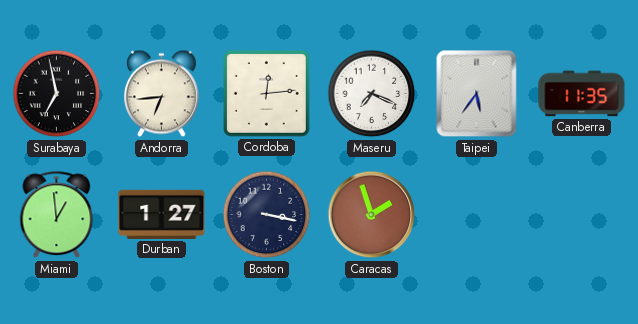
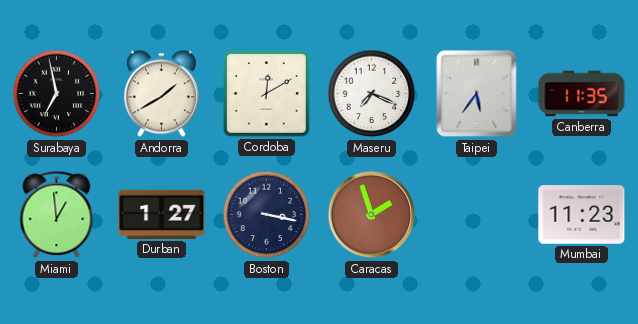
Andorra: 6:44 -> 1:40 (161, 94)
Cordoba: 12:14 -> 12:10 (266, 93)
Mumbai: none -> 11:23 (582, 215)
